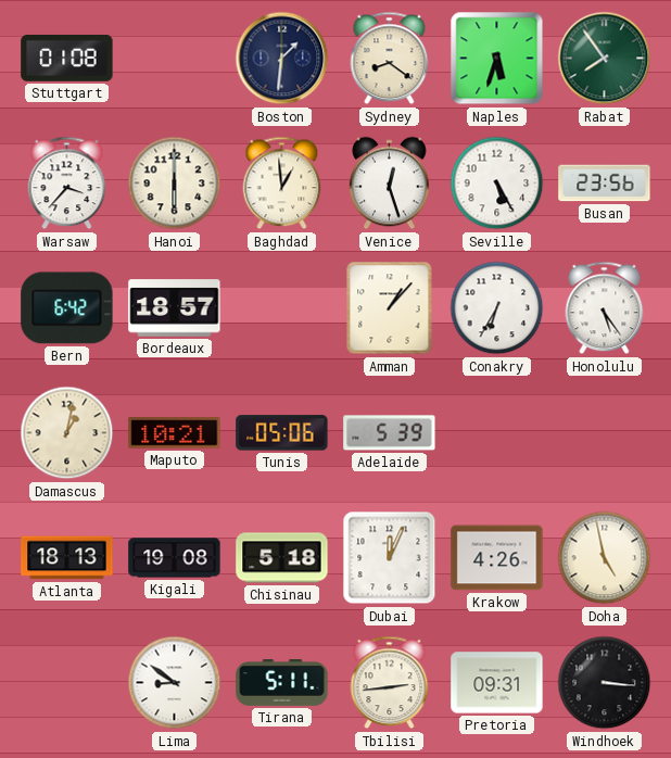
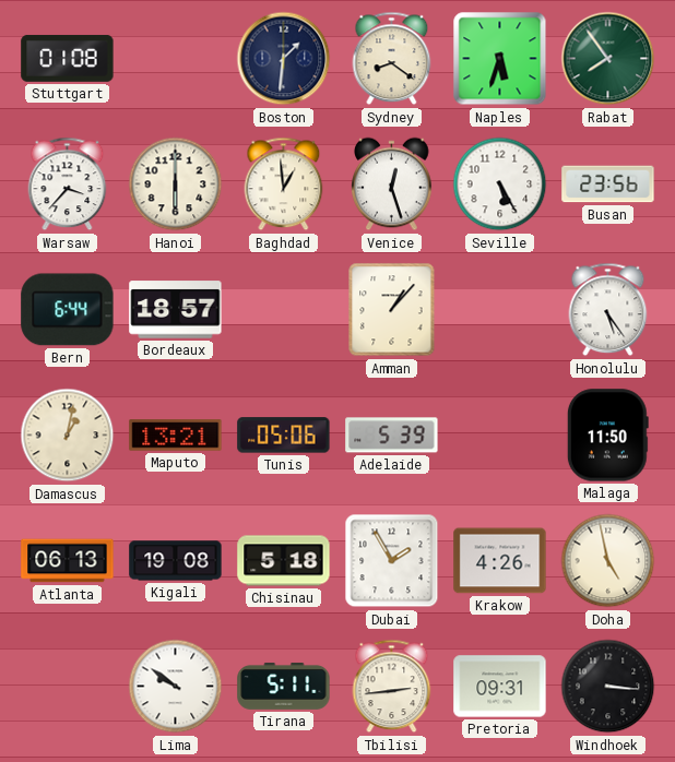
Bern: 6:42 -> 6:44 (68, 310)
Conakry: 6:35 -> none (497, 308)
Maputo: 10:21 -> 13:21 (176, 436)
Malaga: none -> 11:50 (607, 436)
Atlanta: 18:13 -> 06:13 (68, 561)
Dubai: 12:04 -> 1:55 (392, 561)
Lima: 8:51 -> 9:51 (176, 687)
